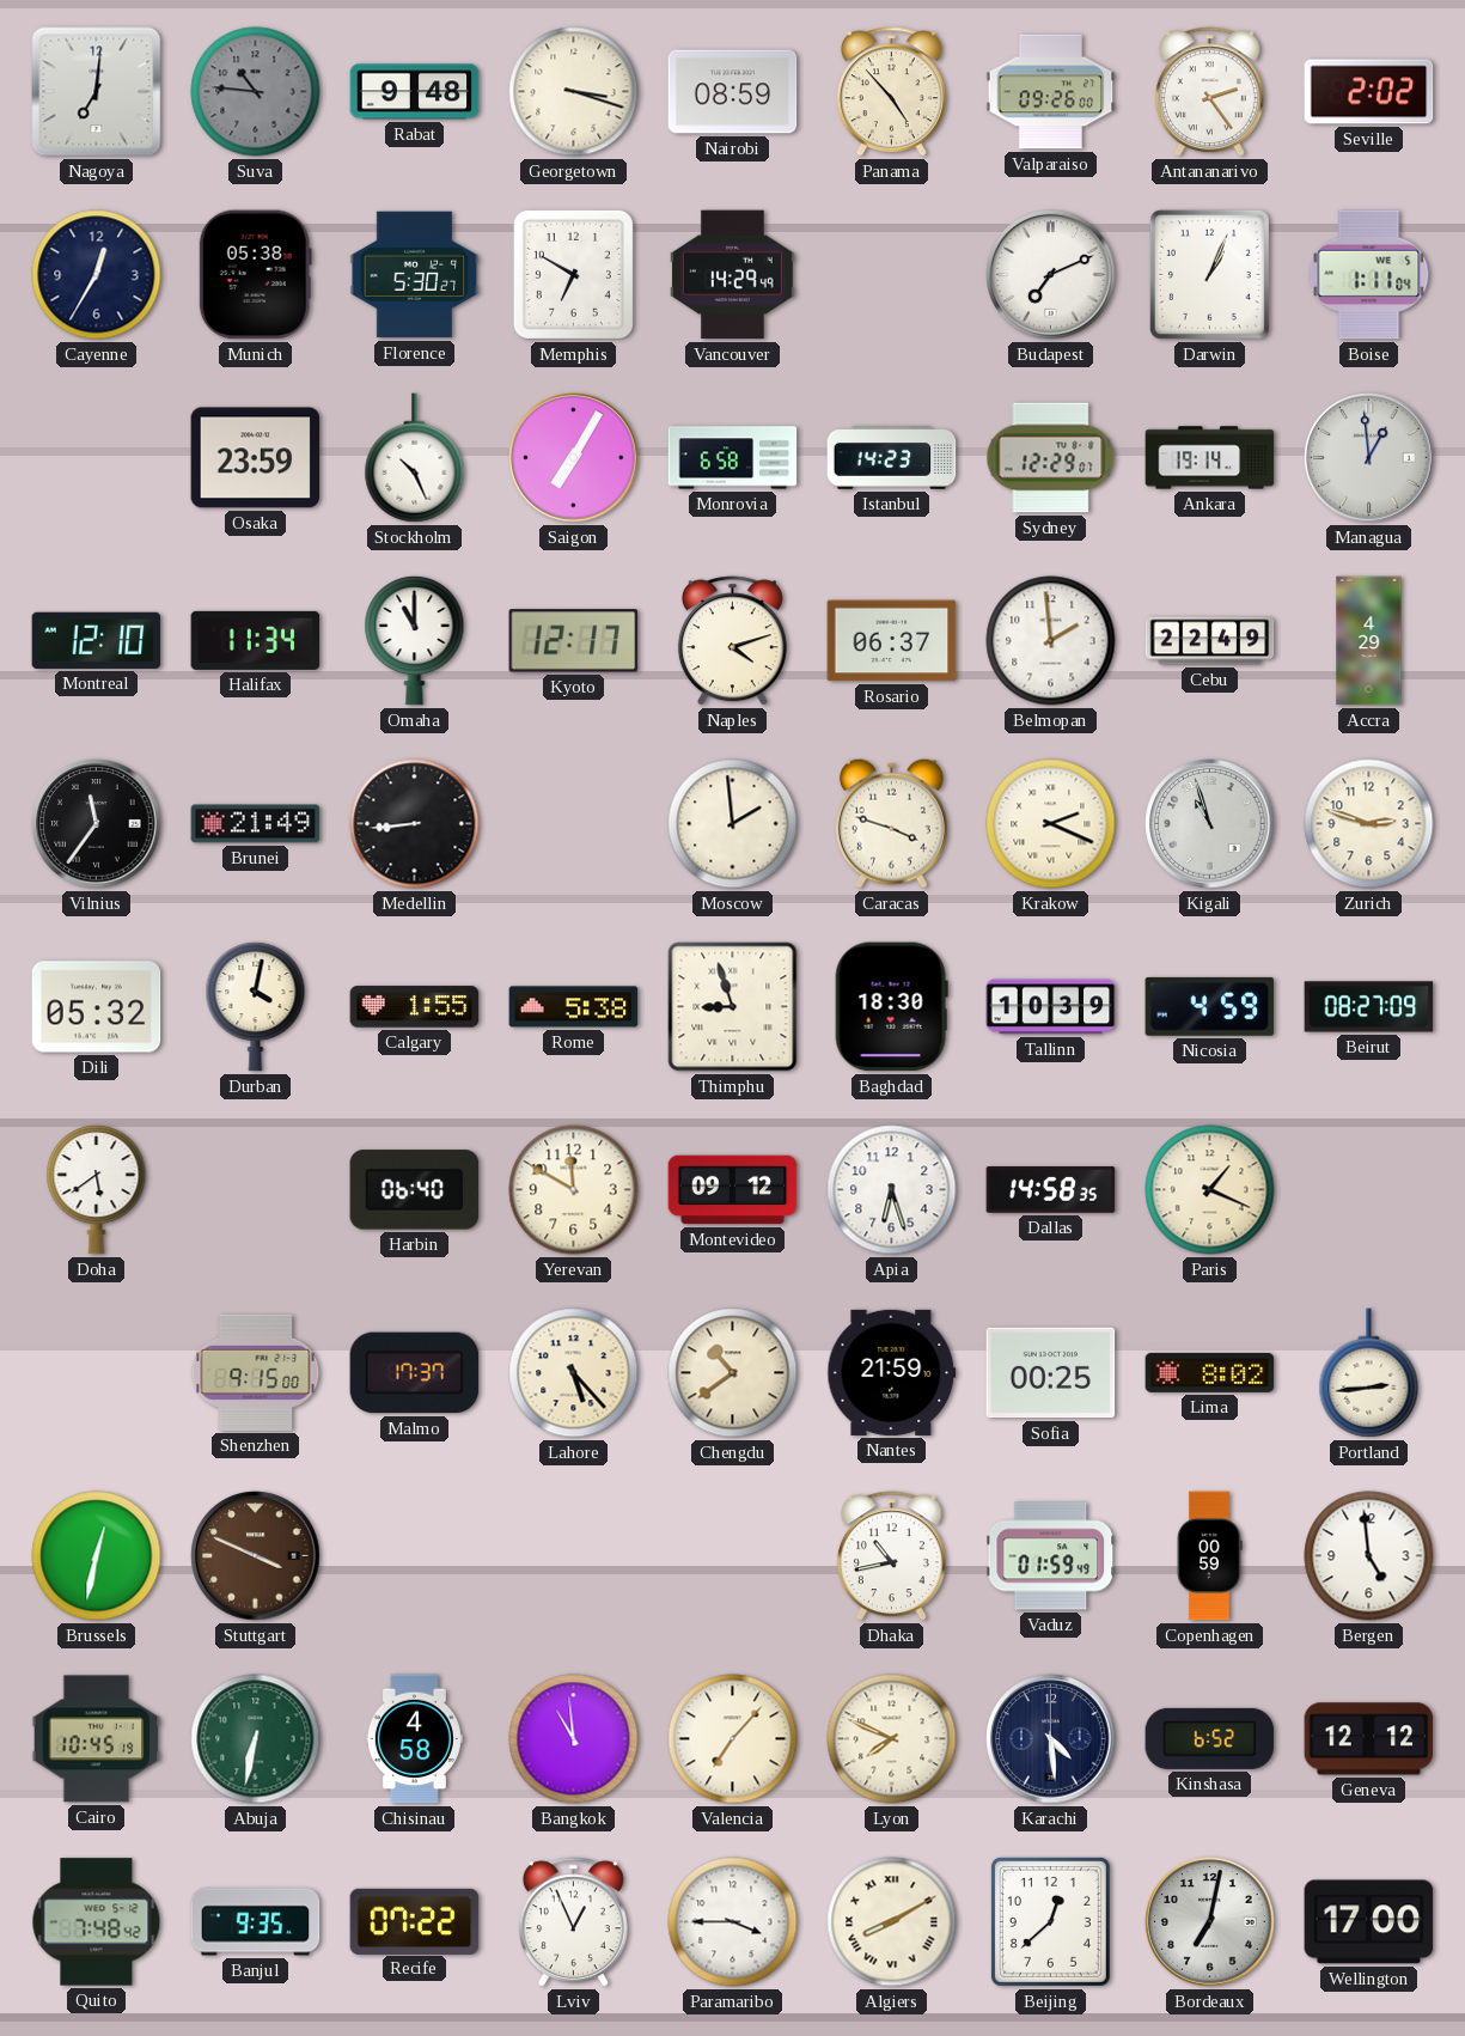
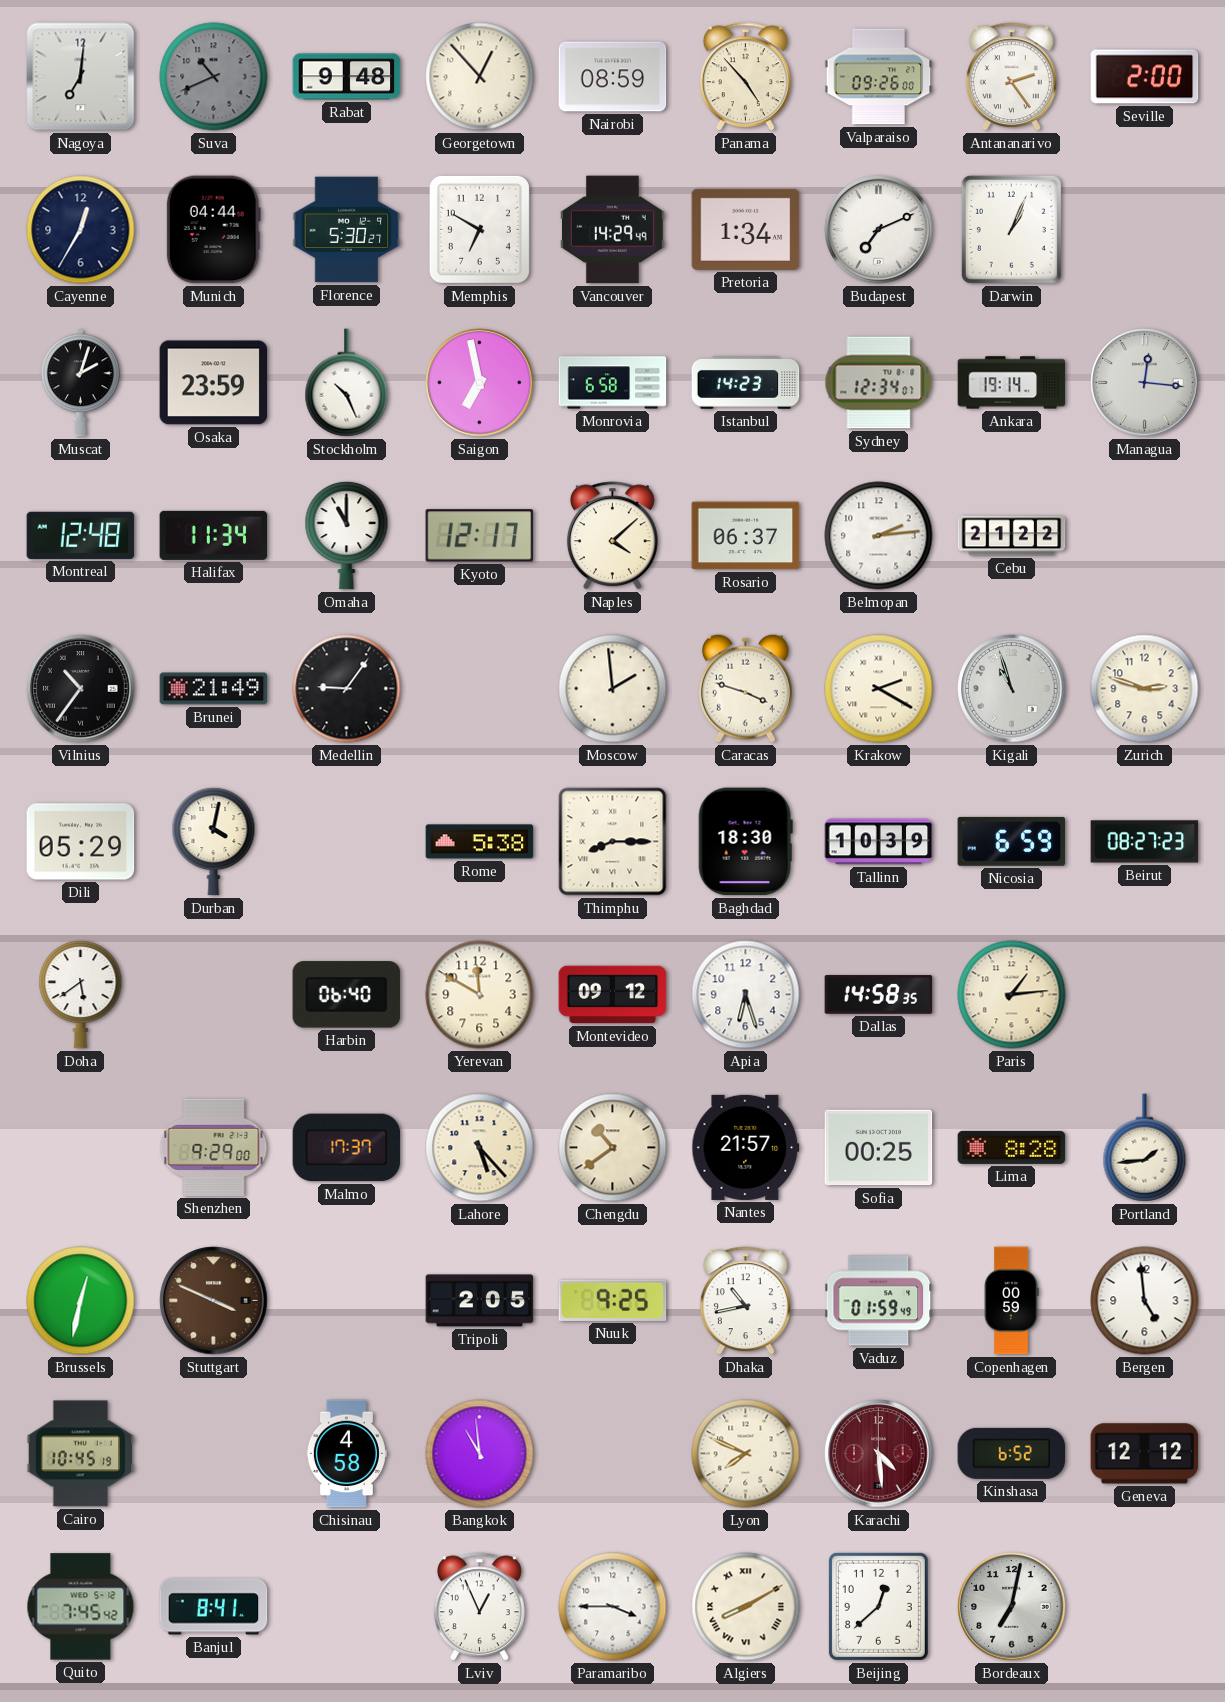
Suva: 10:46 -> 10:41 (214, 77)
Georgetown: 3:18 -> 12:53 (480, 77)
Seville: 2:02 -> 2:00 (1145, 77)
Munich: 05:38 -> 04:44 (213, 230)
Pretoria: none -> 1:34 (746, 229)
Boise: 1:11 -> none (1369, 275)
Muscat: none -> 2:03 (81, 383)
Saigon: 7:05 -> 6:58 (480, 383)
Sydney: 12:29 -> 12:34 (879, 383)
Managua: 12:59 -> 12:16 (1145, 383)
Montreal: 12:10 -> 12:48 (81, 535)
Naples: 4:12 -> 4:08 (612, 536)
Belmopan: 1:59 -> 2:14 (879, 536)
Cebu: 22:49 -> 21:22 (1012, 536)
Accra: 4:29 -> none (1369, 641)
Vilnius: 11:36 -> 10:36 (81, 689)
Medellin: 8:44 -> 9:06 (347, 689)
Krakow: 2:19 -> 2:20 (879, 689)
Dili: 05:32 -> 05:29 (81, 842)
Calgary: 1:55 -> none (415, 1007)
Thimphu: 8:57 -> 8:15 (613, 842)
Nicosia: 4:59 -> 6:59 (1012, 841)
Beirut: 08:27:09 -> 08:27:23 (1145, 842)
Paris: 1:19 -> 1:14 (1012, 995)
Shenzhen: 9:15 -> 9:29 (214, 1147)
Nantes: 21:59 -> 21:57 (746, 1147)
Lima: 8:02 -> 8:28 (1012, 1147)
Portland: 2:44 -> 1:44 (1145, 1148)
Tripoli: none -> 2:05 (480, 1301)
Nuuk: none -> 9:25 (613, 1300)
Abuja: 6:32 -> none (256, 1739)
Valencia: 7:07 -> none (733, 1739)
Karachi dial: navy -> burgundy (879, 1454)
Quito: 7:48 -> 7:45 (81, 1607)
Banjul: 9:35 -> 8:41 (214, 1607)
Recife: 07:22 -> none (415, 1921)
Wellington: 17:00 -> none (1369, 1922)
